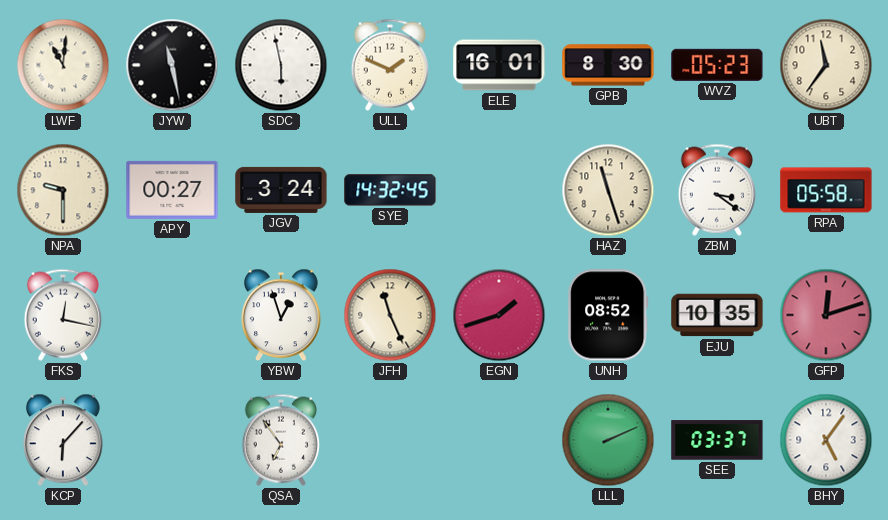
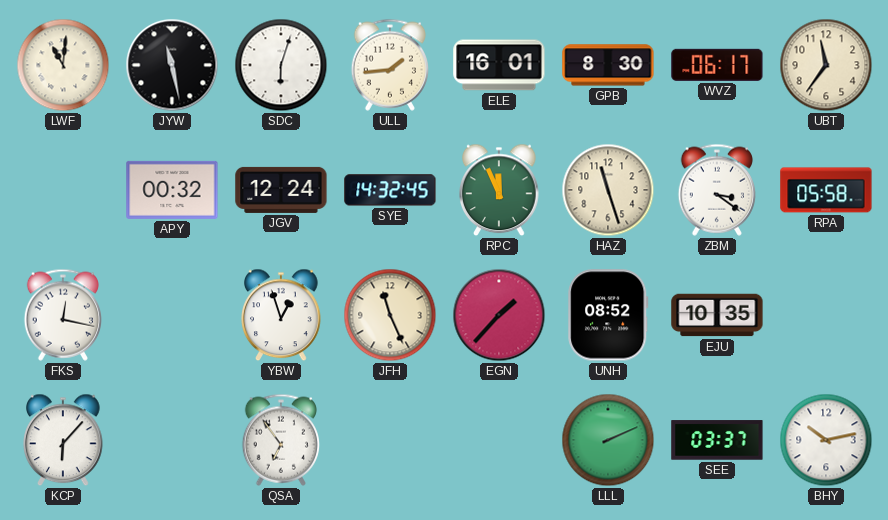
SDC: 5:58 -> 6:03 (281, 65)
ULL: 1:49 -> 1:44 (389, 65)
WVZ: 05:23 -> 06:17 (717, 65)
NPA: 9:30 -> none (63, 190)
APY: 00:27 -> 00:32 (172, 190)
JGV: 3:24 -> 12:24 (281, 190)
RPC: none -> 11:56 (499, 190)
EGN: 1:42 -> 1:37 (499, 315)
GFP: 12:12 -> none (826, 315)
BHY: 5:06 -> 10:13 (826, 440)
